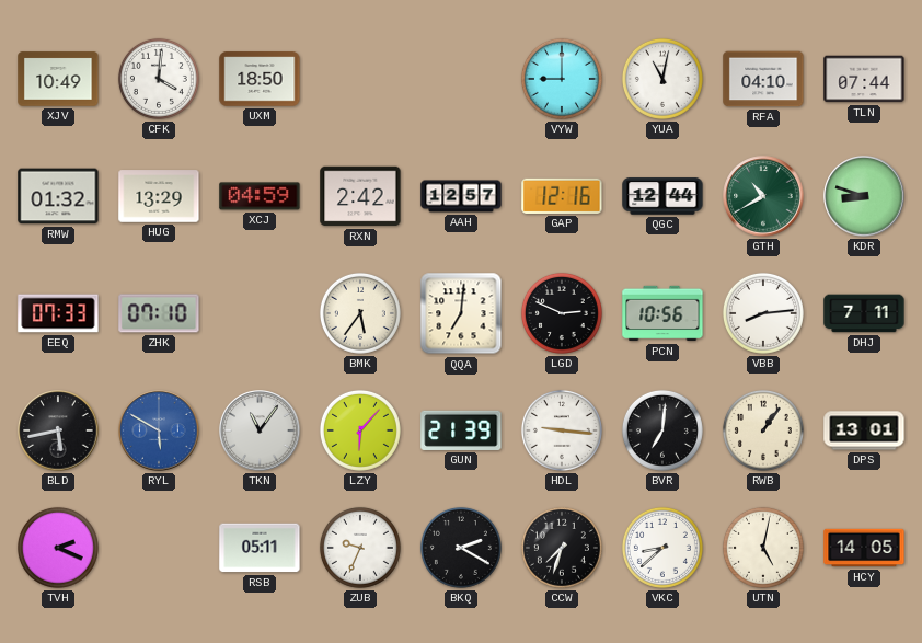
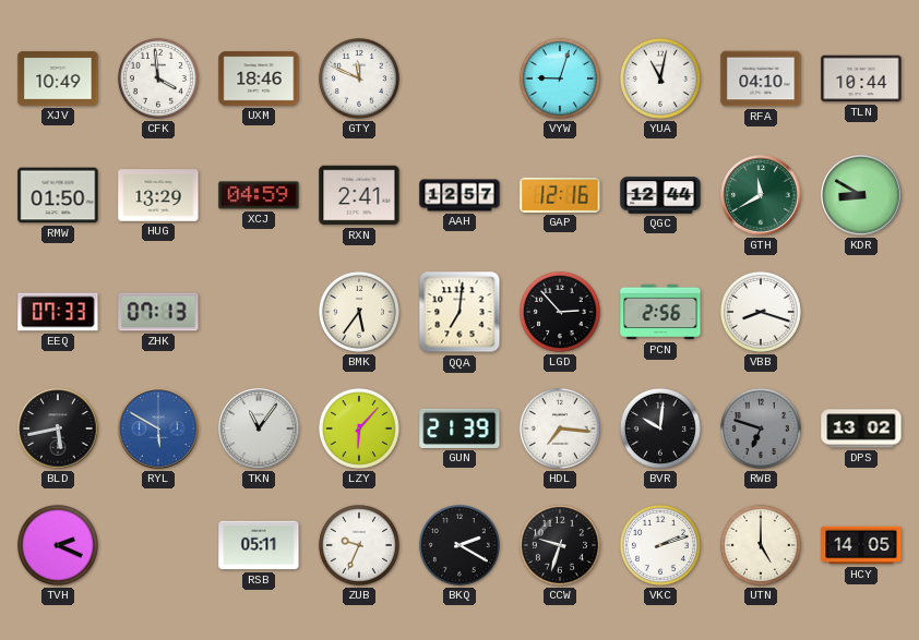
CFK: 4:01 -> 3:59 (158, 79)
UXM: 18:50 -> 18:46 (259, 79)
GTY: none -> 11:49 (359, 79)
VYW: 9:00 -> 9:03 (560, 79)
TLN: 07:44 -> 10:44 (861, 79)
RMW: 01:32 -> 01:50 (58, 195)
RXN: 2:42 -> 2:41 (359, 195)
GTH: 10:40 -> 11:40 (761, 195)
KDR: 8:48 -> 8:50 (861, 195)
ZHK: 07:10 -> 07:13 (158, 312)
LGD: 2:49 -> 2:53 (560, 312)
PCN: 10:56 -> 2:56 (660, 312)
VBB: 8:14 -> 8:18 (761, 312)
DHJ: 7:11 -> none (864, 313)
HDL: 9:16 -> 7:16 (560, 428)
BVR: 7:01 -> 10:01 (660, 428)
RWB: 1:06 -> 6:48 (761, 428)
RWB dial: cream -> grey (761, 428)
DPS: 13:01 -> 13:02 (861, 428)
CCW: 7:33 -> 9:33 (560, 545)
VKC: 8:38 -> 2:12 (660, 545)
UTN: 5:02 -> 5:00 (761, 545)
